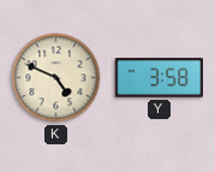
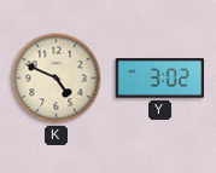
Y: 3:58 -> 3:02 (160, 79)
